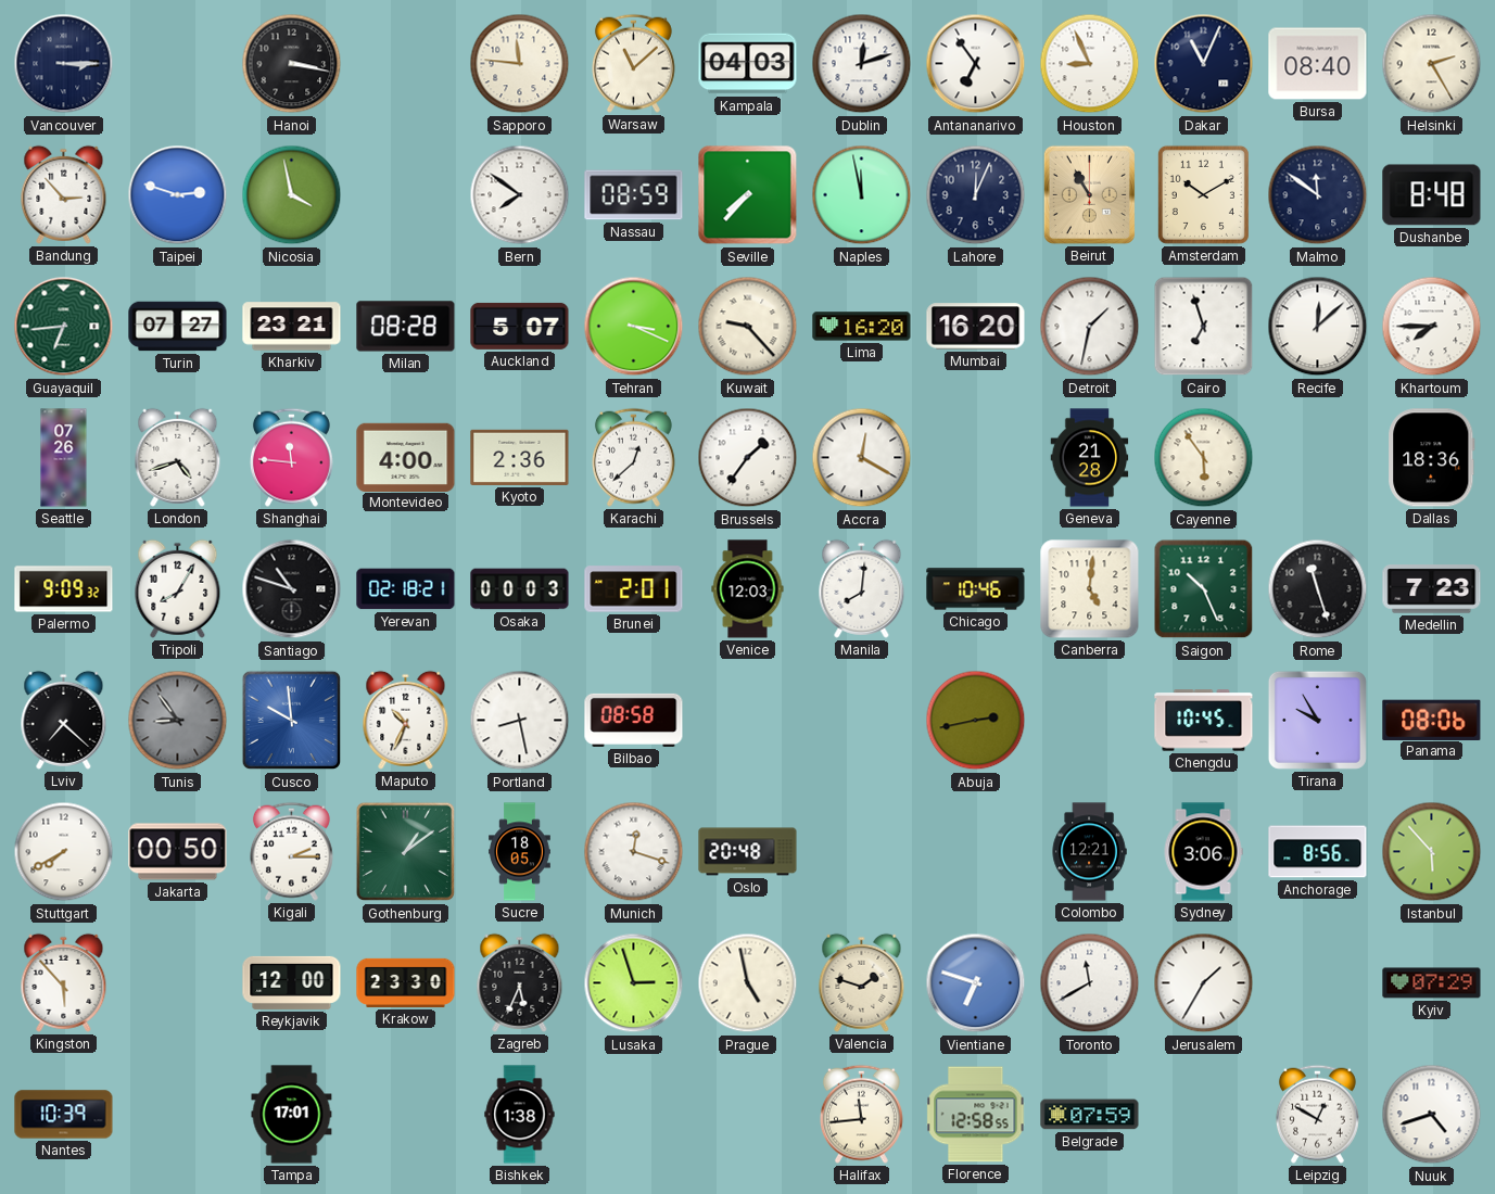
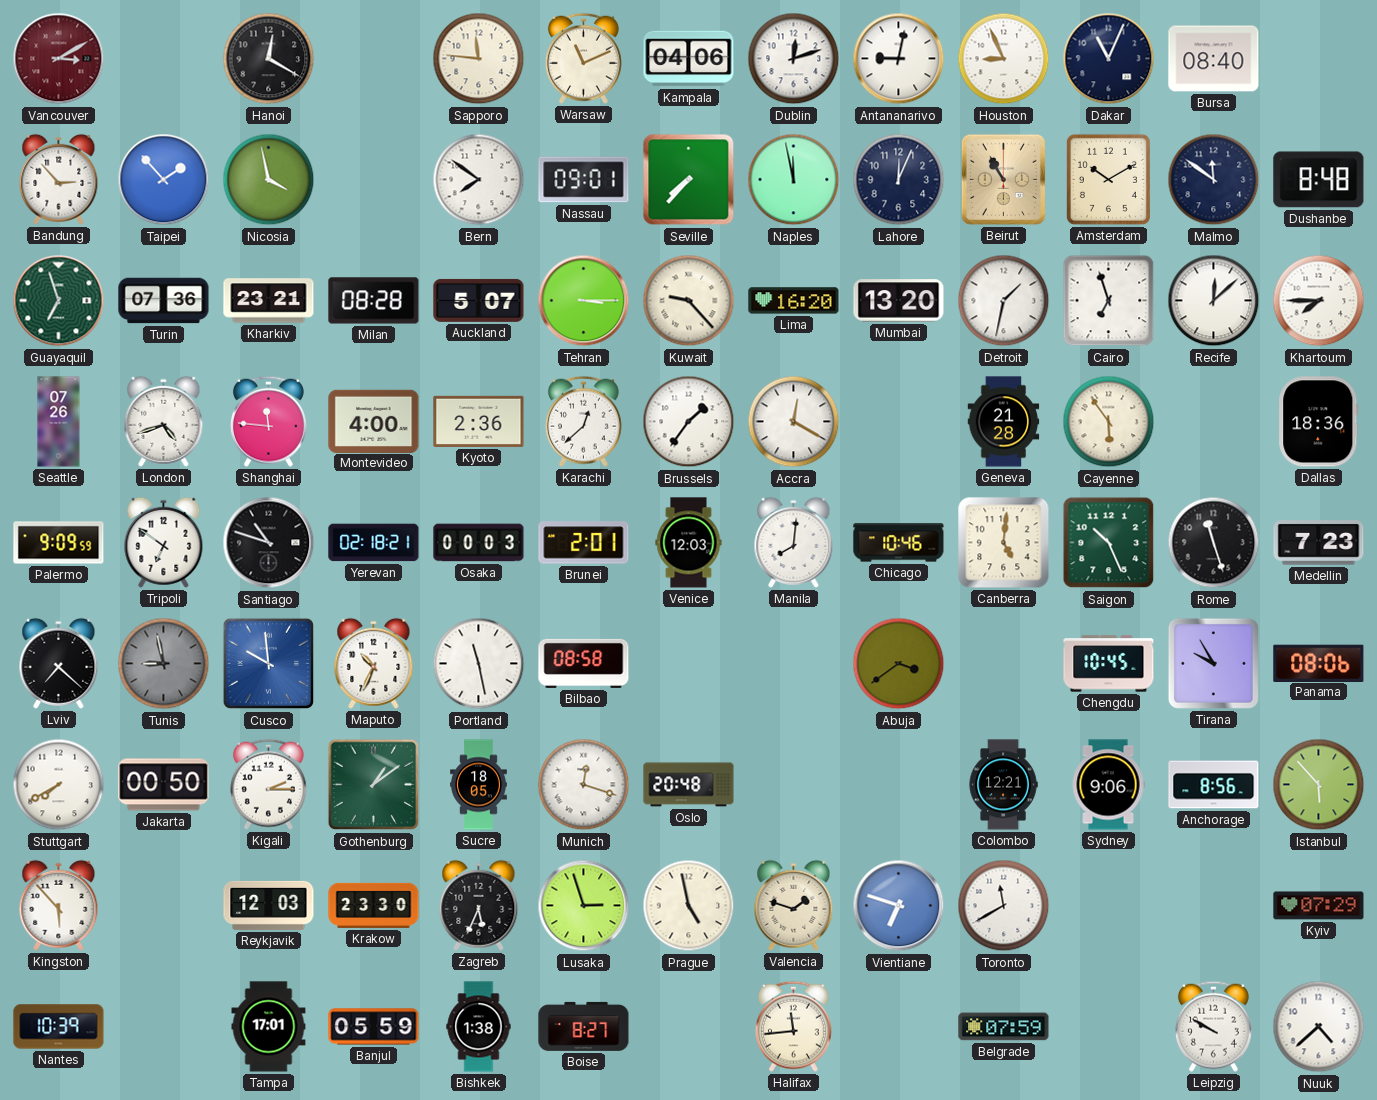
Vancouver: 3:15 -> 3:10 (59, 59)
Vancouver dial: navy -> burgundy (59, 59)
Hanoi: 3:17 -> 12:20 (269, 59)
Warsaw: 11:08 -> 11:11 (583, 58)
Kampala: 04:03 -> 04:06 (689, 59)
Antananarivo: 6:54 -> 9:02 (899, 59)
Helsinki: 2:25 -> none (1432, 64)
Taipei: 2:48 -> 1:53 (164, 180)
Nassau: 08:59 -> 09:01 (584, 180)
Guayaquil: 6:44 -> 6:57 (59, 301)
Turin: 07:27 -> 07:36 (164, 301)
Tehran: 3:19 -> 3:15 (584, 301)
Mumbai: 16:20 -> 13:20 (899, 301)
Palermo: 9:09:32 -> 9:09:59 (59, 543)
Tripoli: 8:05 -> 6:51 (164, 542)
Tunis: 8:54 -> 8:58 (164, 664)
Portland: 8:28 -> 11:28 (479, 664)
Abuja: 2:43 -> 3:39 (899, 664)
Sydney: 3:06 -> 9:06 (1108, 785)
Reykjavik: 12:00 -> 12:03 (269, 905)
Jerusalem: 1:35 -> none (1204, 983)
Banjul: none -> 05:59 (374, 1027)
Boise: none -> 8:27 (584, 1026)
Florence: 12:58 -> none (976, 1115)
Leipzig: 12:50 -> 9:50 (1213, 1026)
Nuuk: 4:42 -> 4:38 (1319, 1027)
